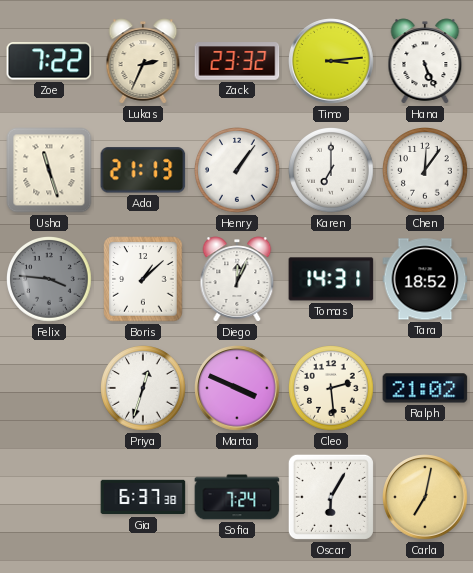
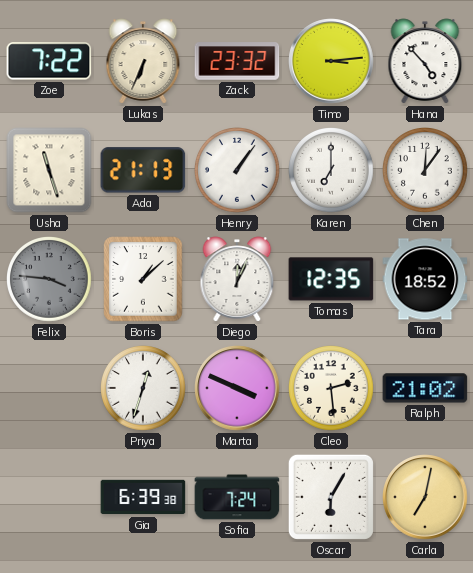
Lukas: 2:34 -> 6:34 (143, 61)
Hana: 5:26 -> 4:53 (425, 61)
Tomas: 14:31 -> 12:35 (331, 279)
Gia: 6:37 -> 6:39 (143, 497)
